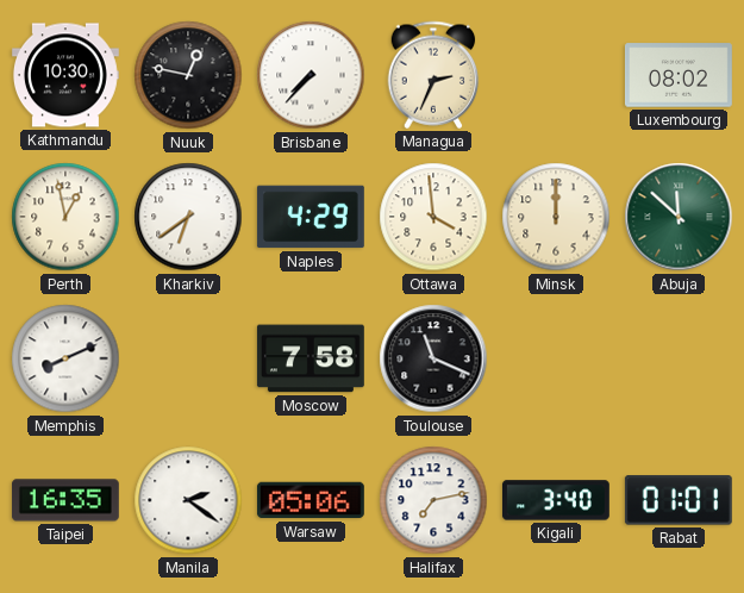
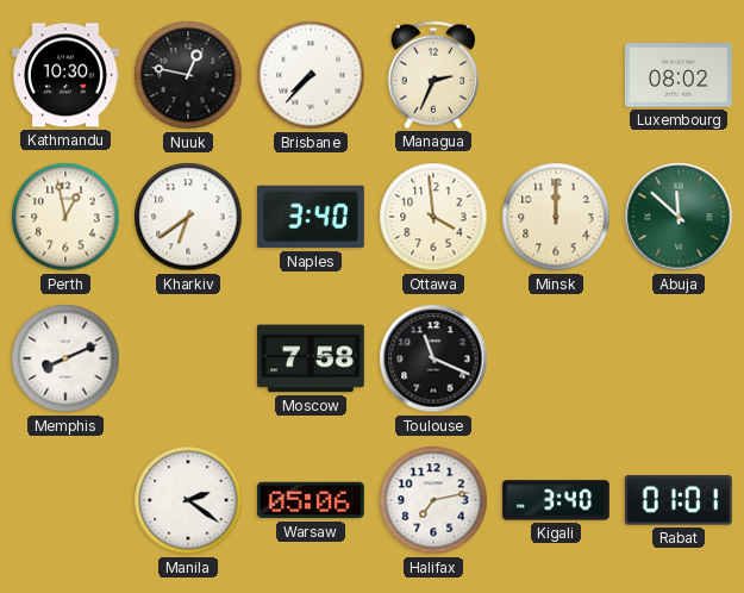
Naples: 4:29 -> 3:40 (311, 217)
Taipei: 16:35 -> none (65, 500)
